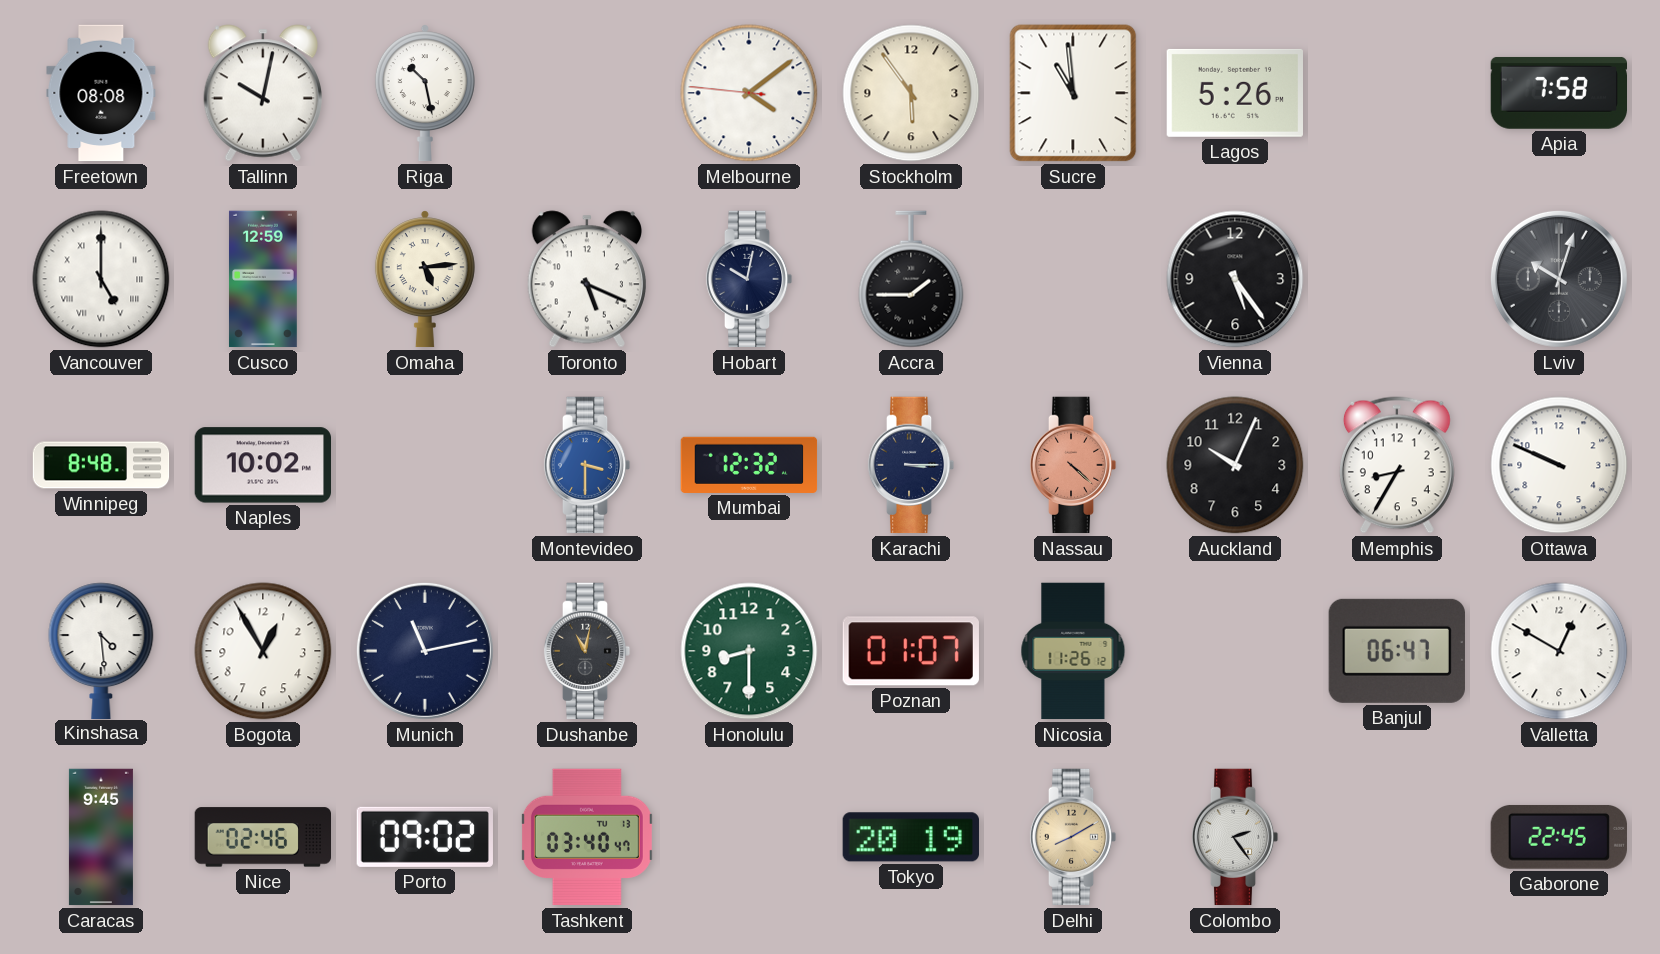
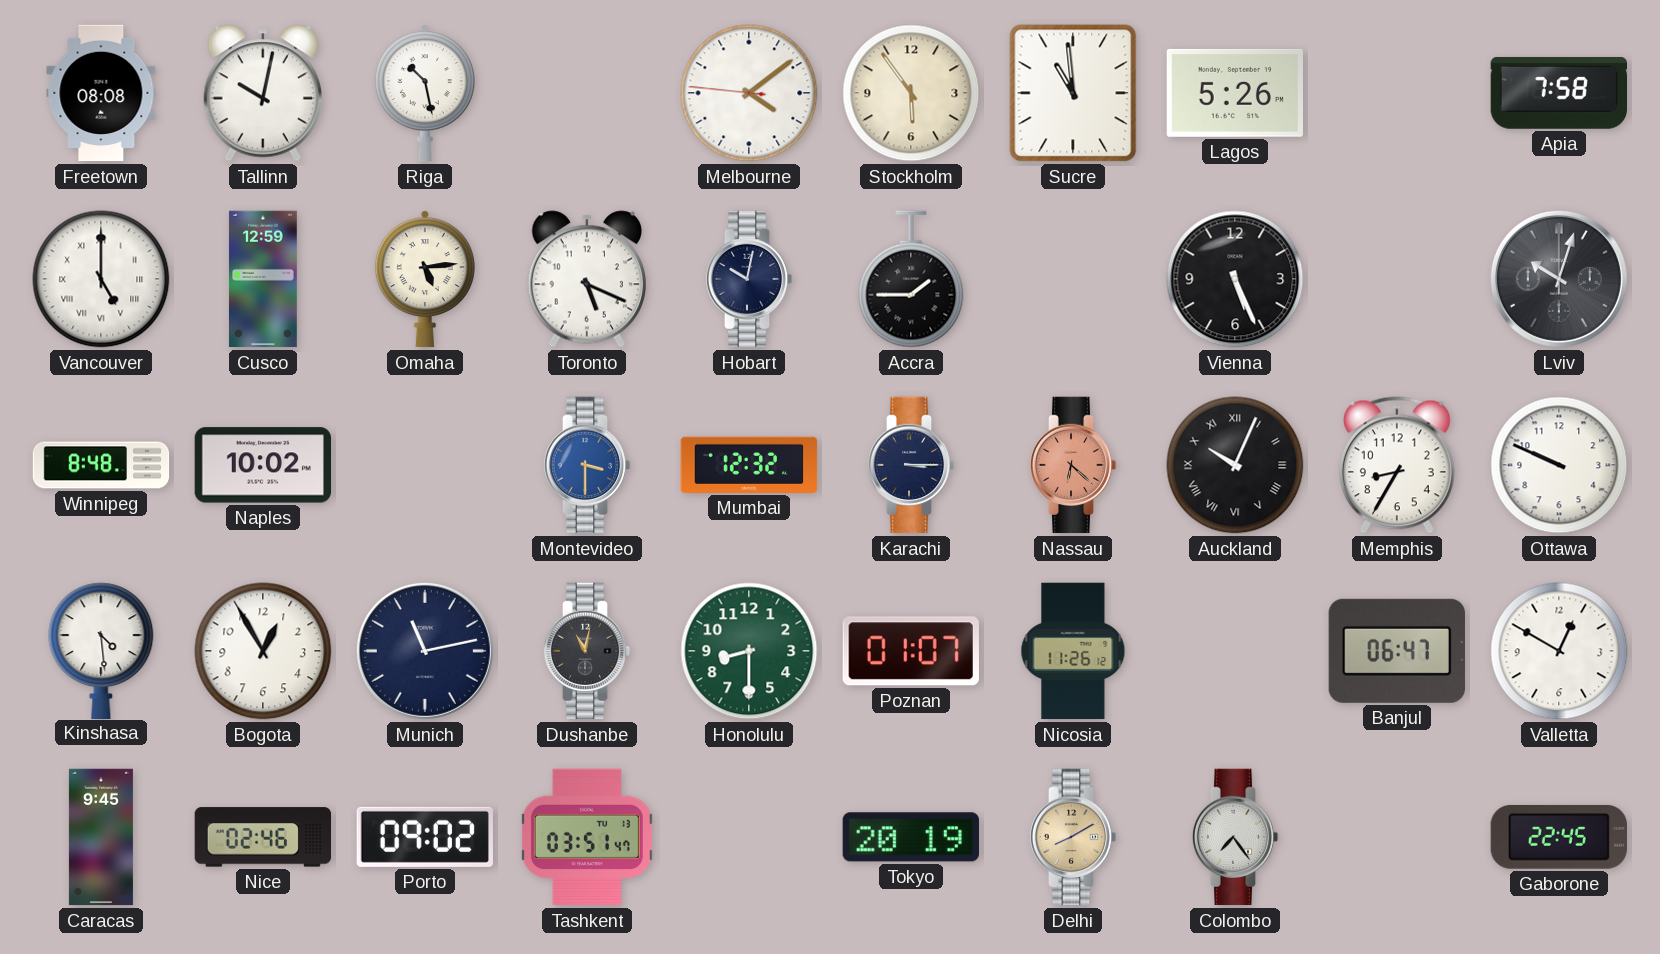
Vienna: 5:24 -> 5:26 (1235, 279)
Nassau: 4:22 -> 6:22 (1073, 465)
Auckland numerals: Arabic -> Roman (1235, 465)
Tashkent: 03:40 -> 03:51 (587, 837)
Colombo: 2:24 -> 7:24 (1235, 837)
